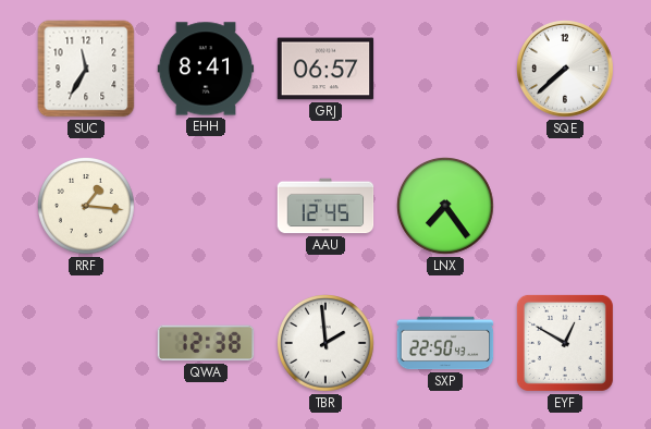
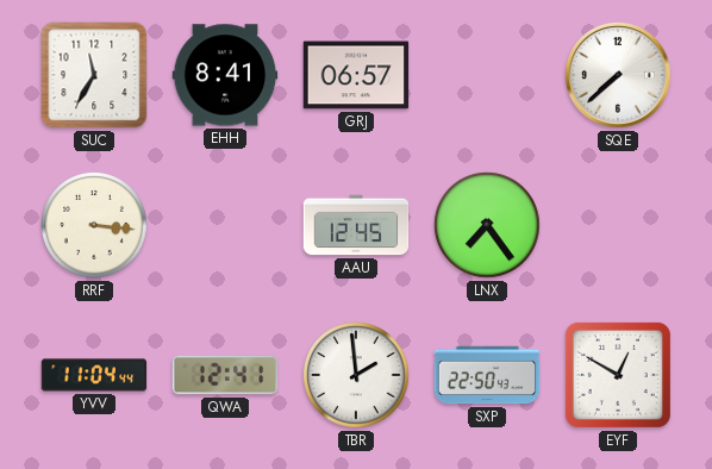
RRF: 1:16 -> 3:16 (95, 226)
YVV: none -> 11:04 (94, 375)
QWA: 12:38 -> 12:41 (225, 375)
